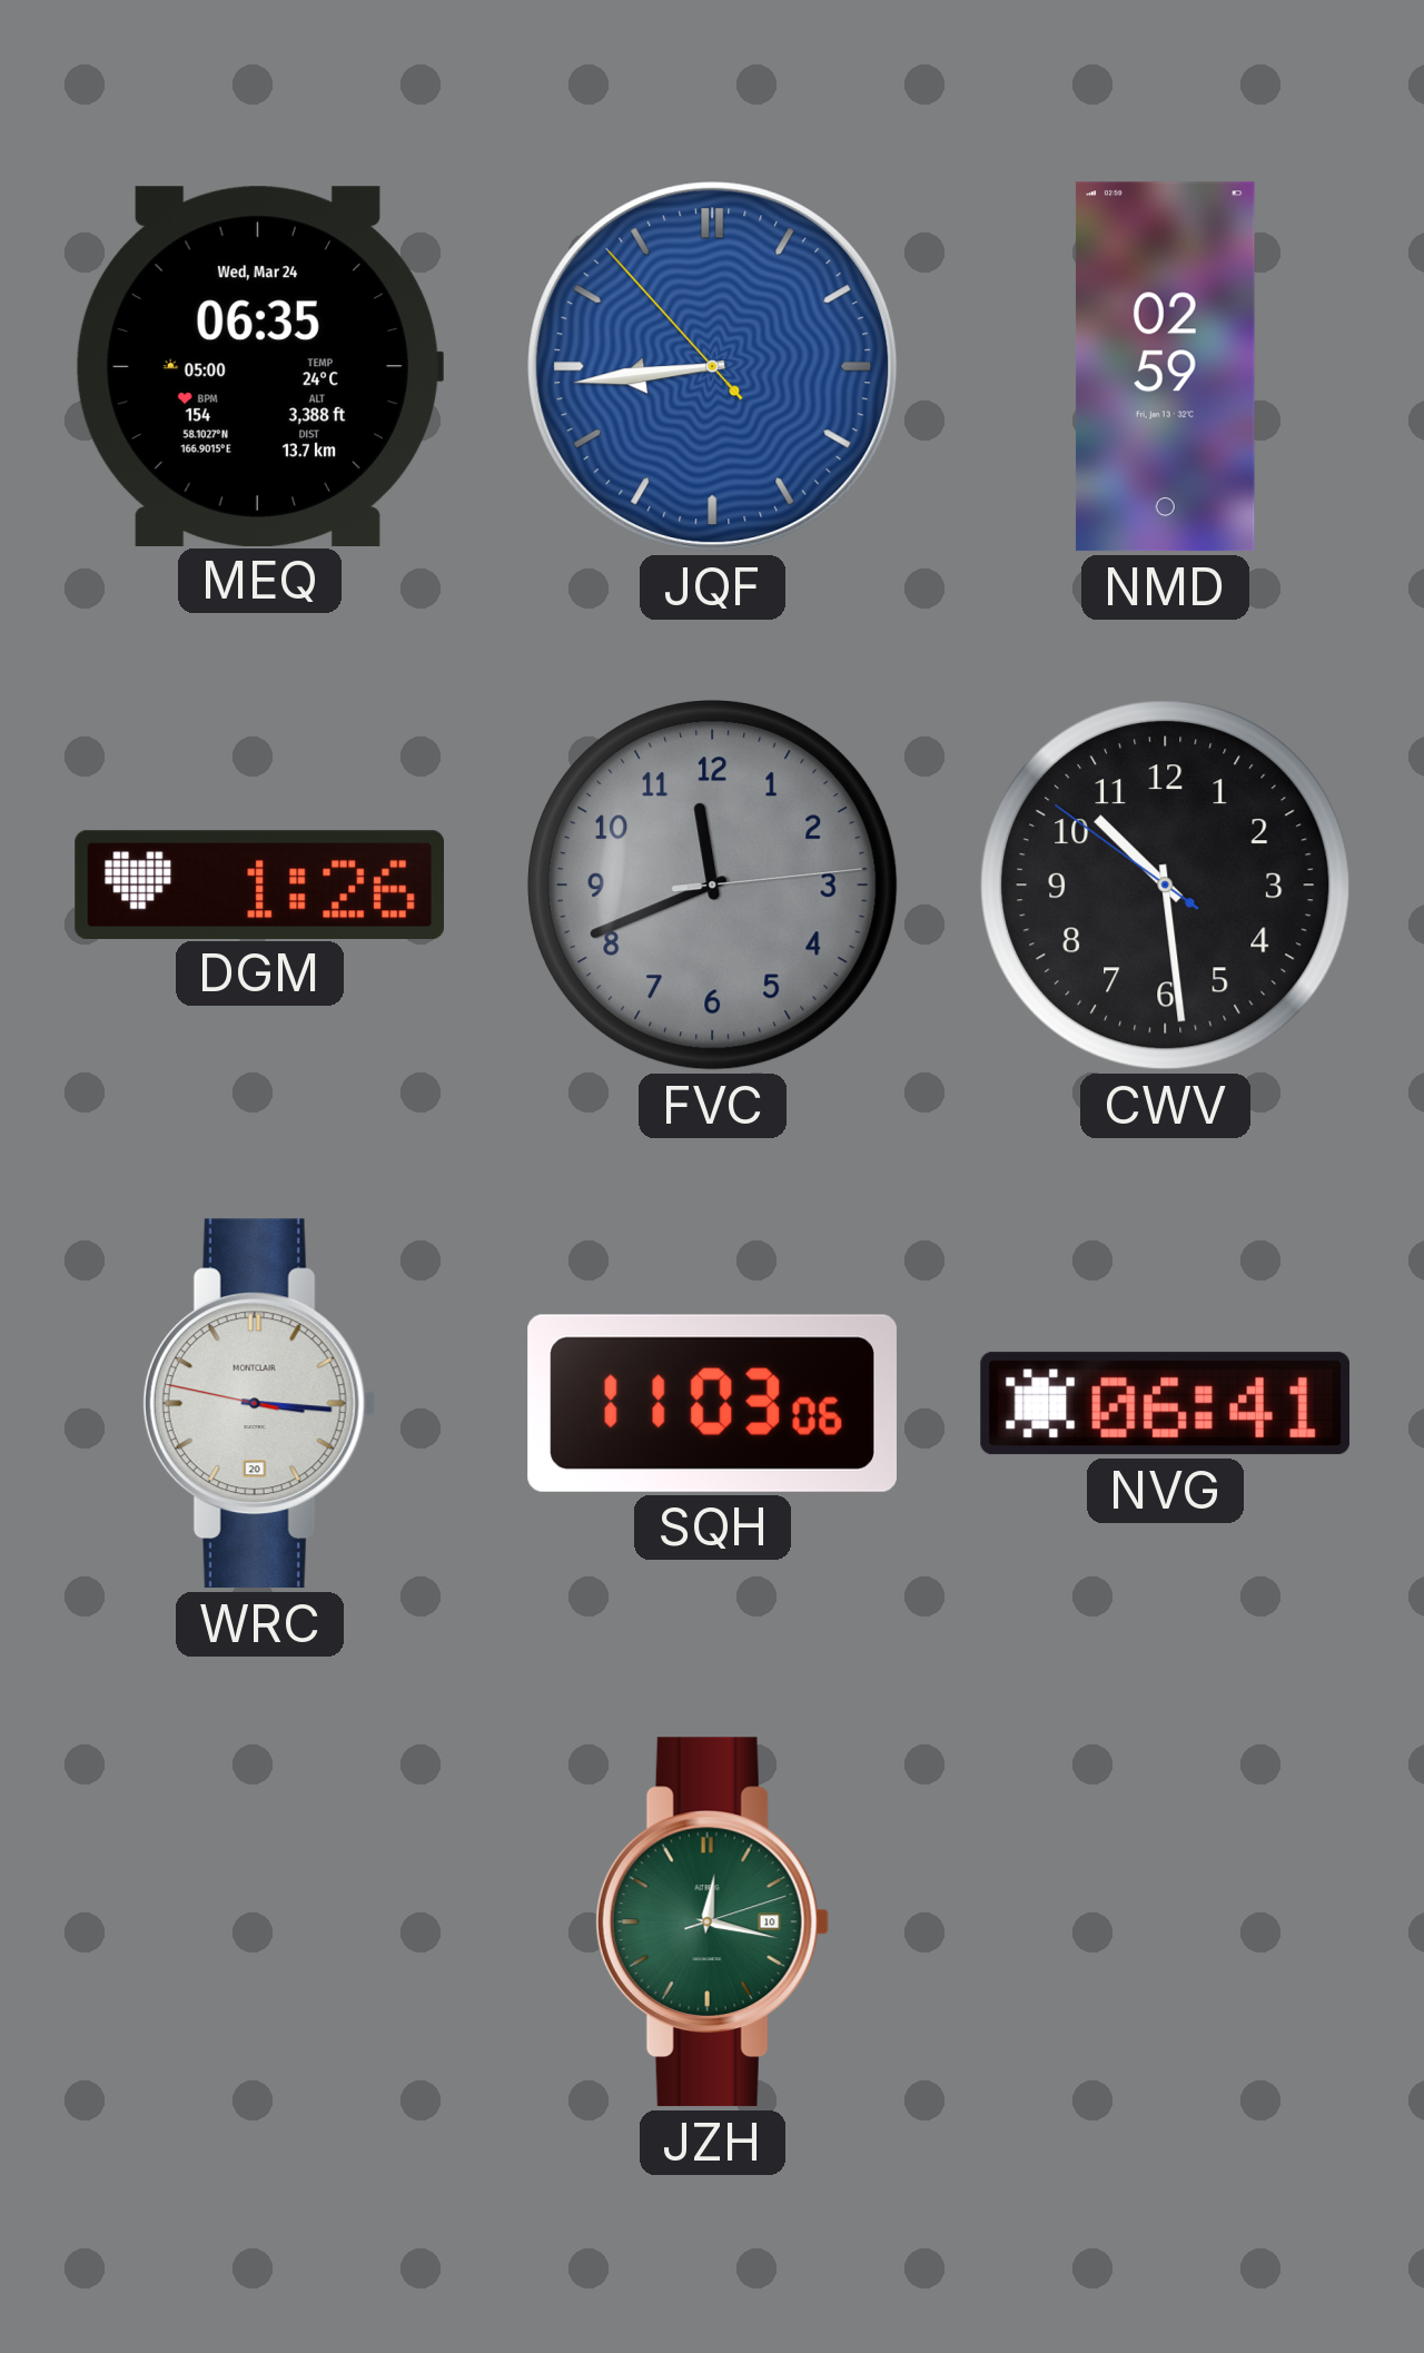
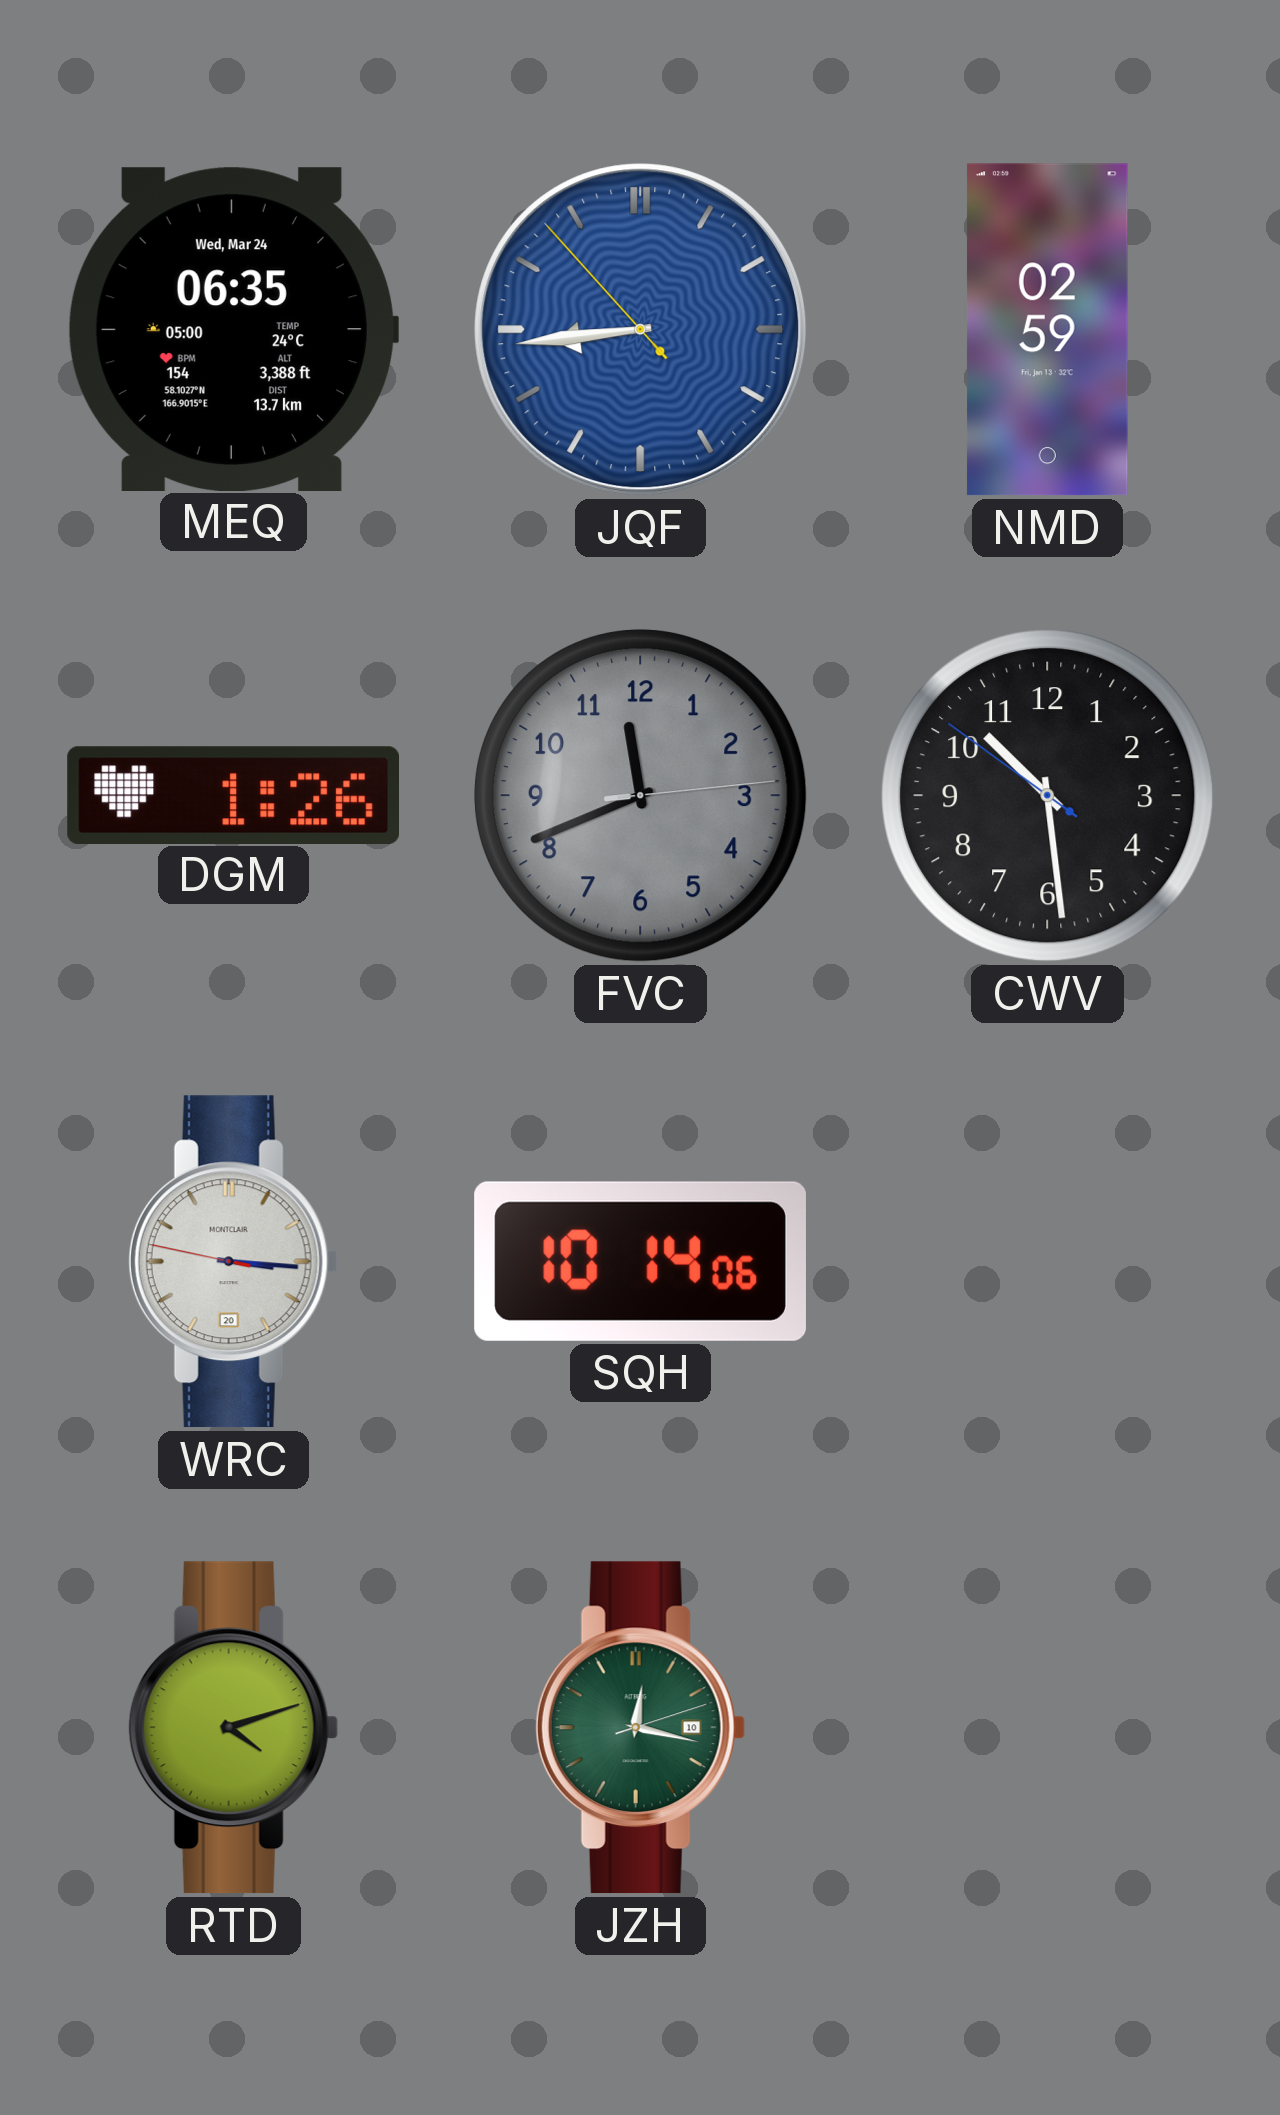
SQH: 11:03 -> 10:14 (640, 1261)
NVG: 06:41 -> none (1165, 1404)
RTD: none -> 4:12 (233, 1728)
